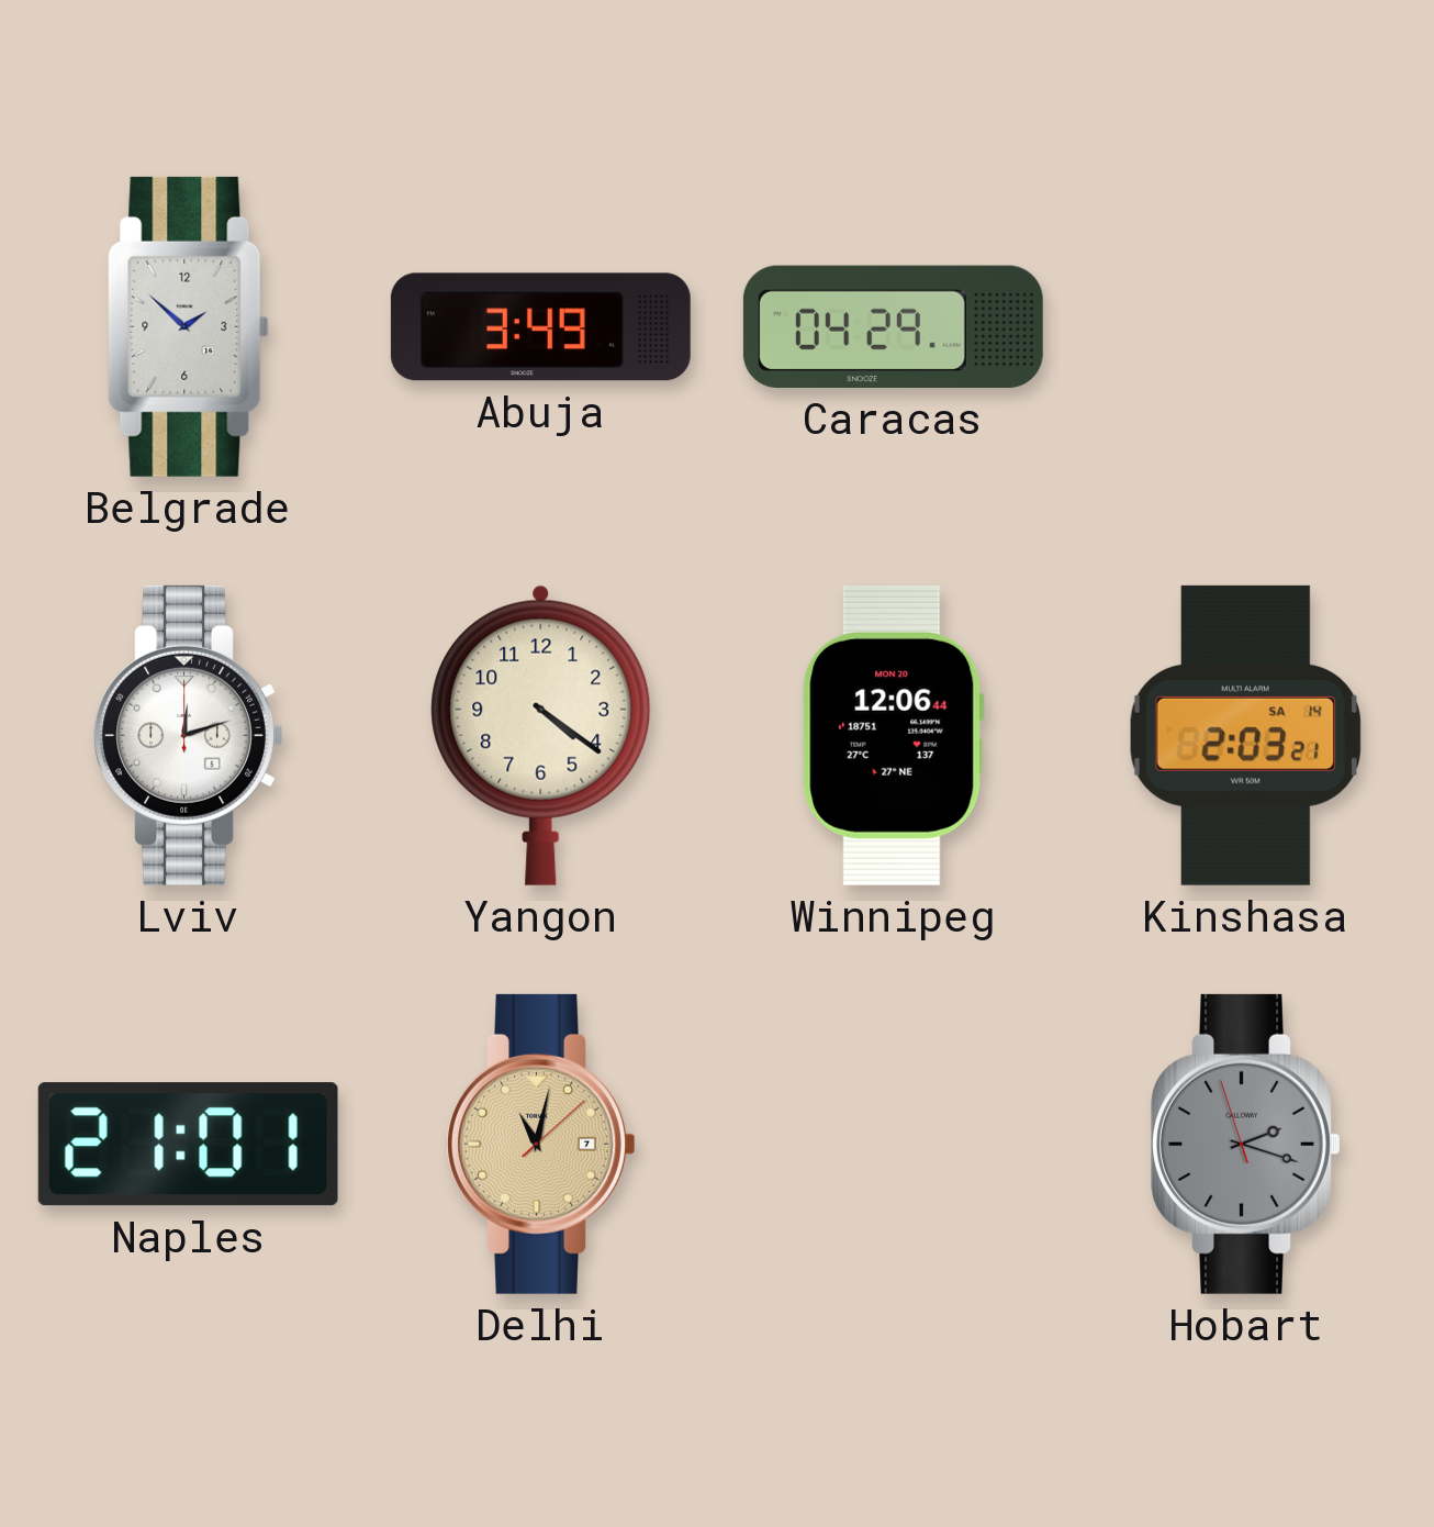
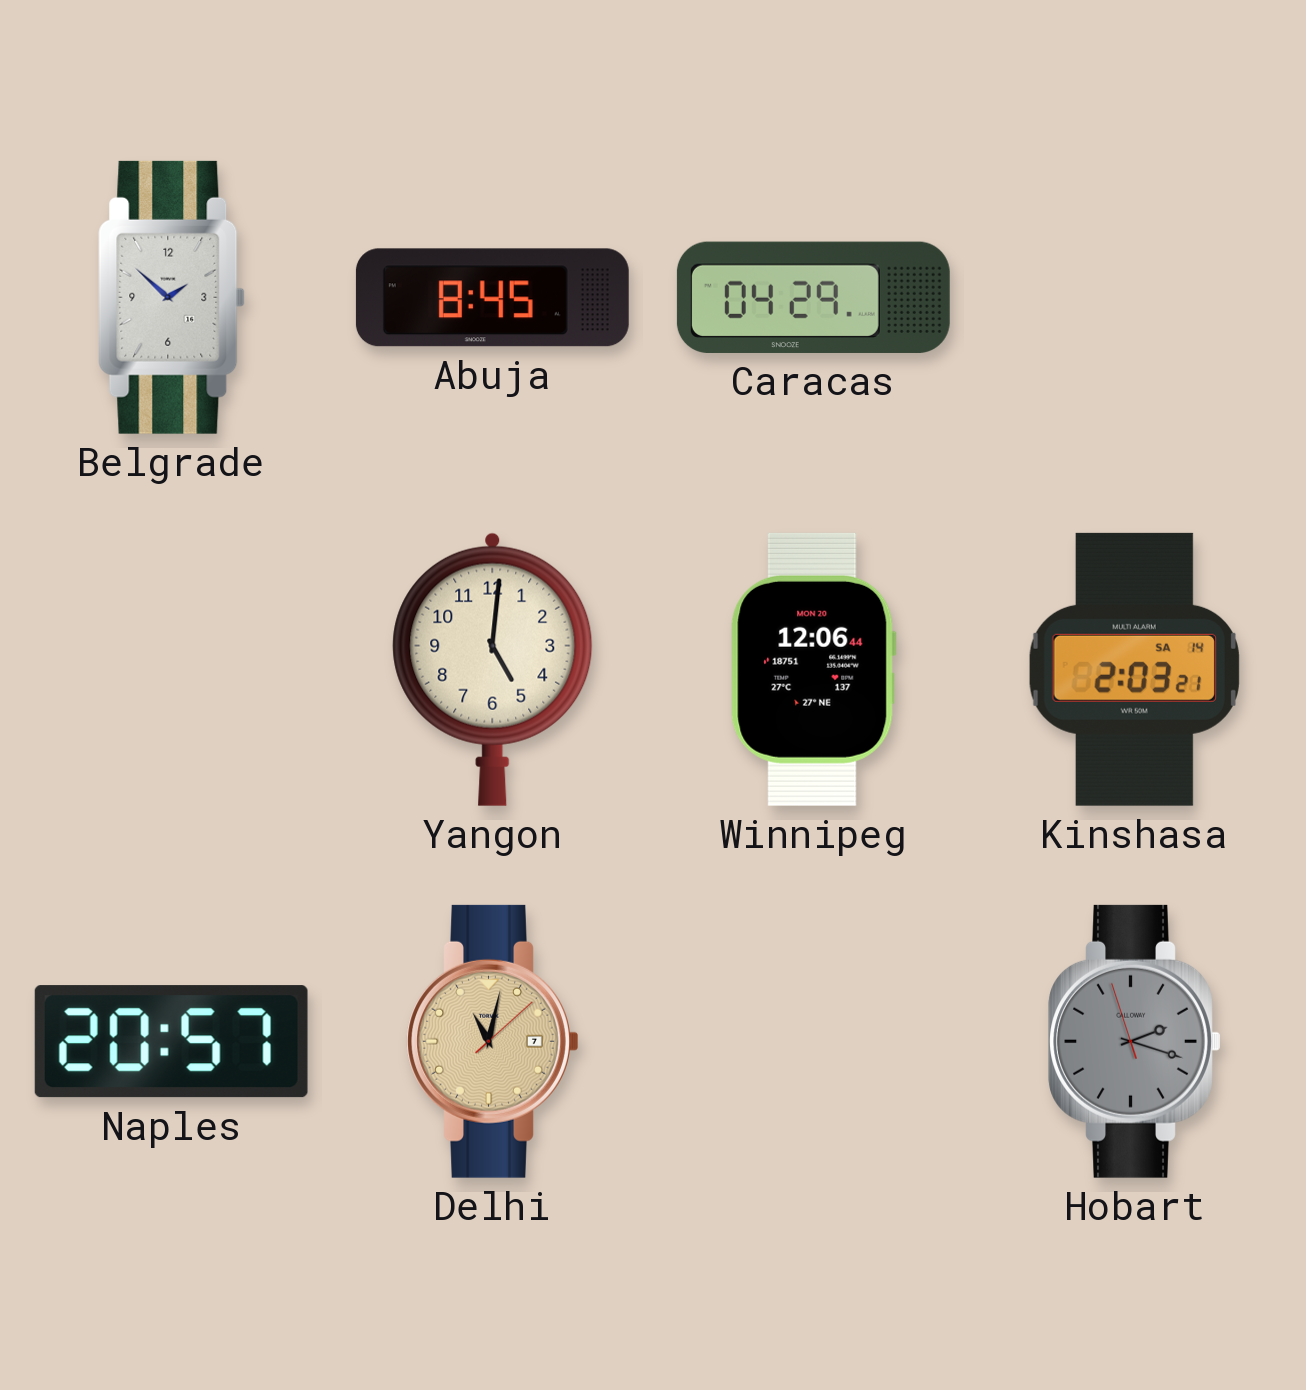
Abuja: 3:49 -> 8:45 (492, 298)
Lviv: 12:12 -> none (189, 735)
Yangon: 4:21 -> 5:01 (493, 669)
Naples: 21:01 -> 20:57 (171, 1042)
